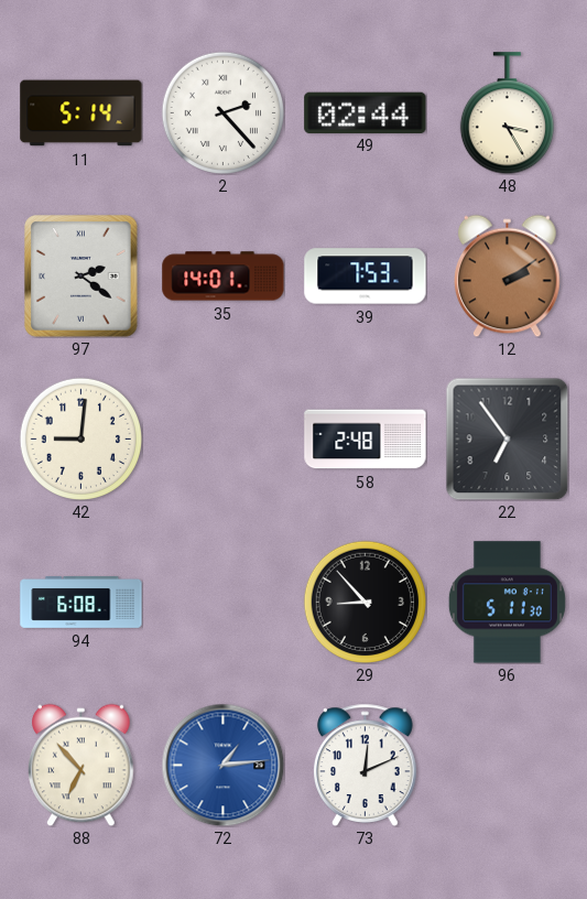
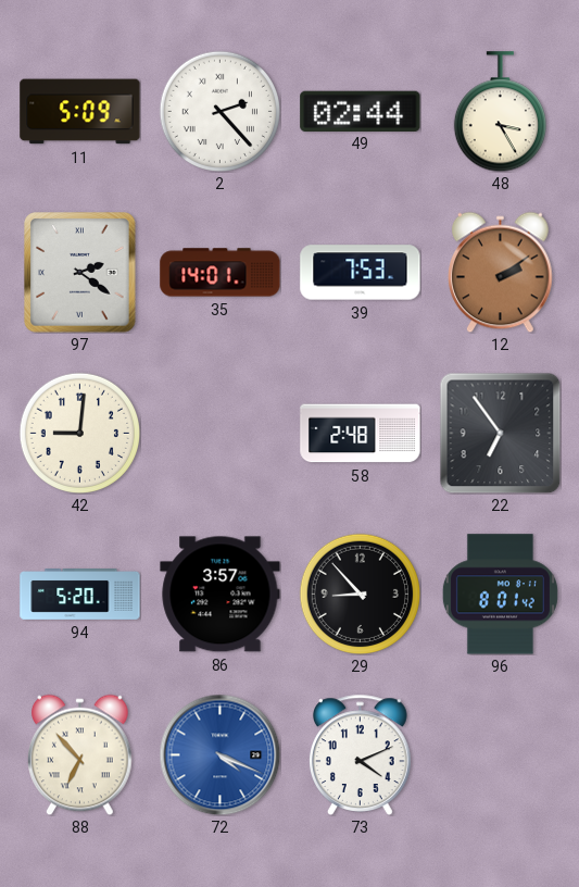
11: 5:14 -> 5:09 (80, 112)
94: 6:08 -> 5:20 (80, 595)
86: none -> 3:57 (221, 595)
96: 5:11 -> 8:01 (500, 595)
72: 1:14 -> 4:19 (219, 754)
73: 12:11 -> 4:11 (361, 754)
